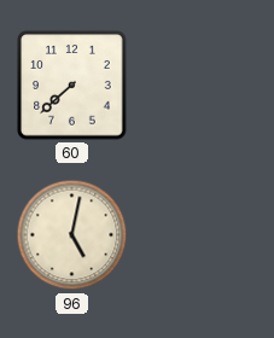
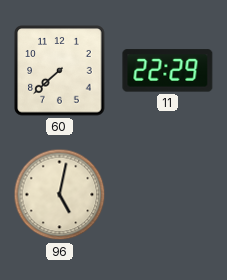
11: none -> 22:29 (168, 71)
